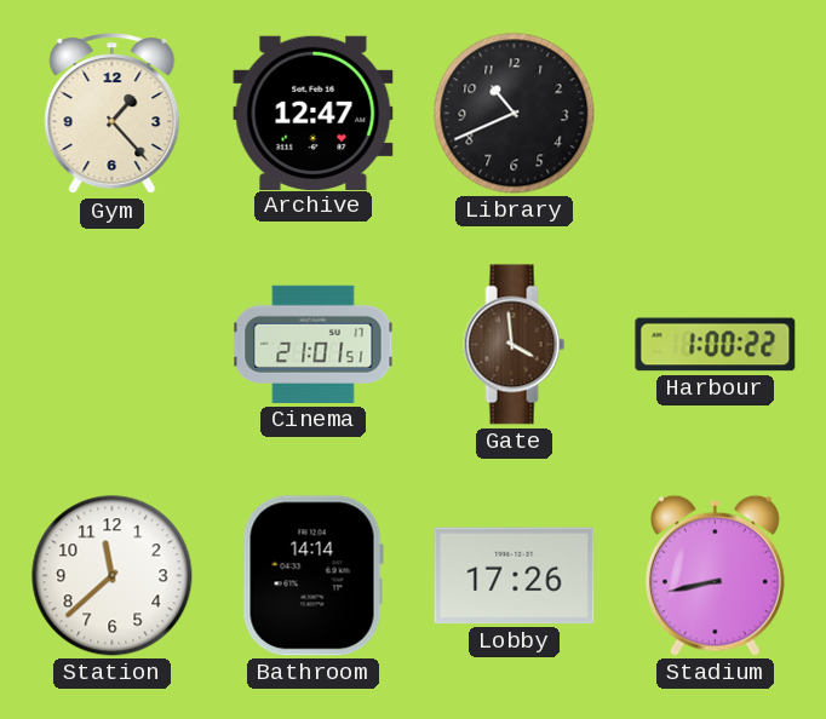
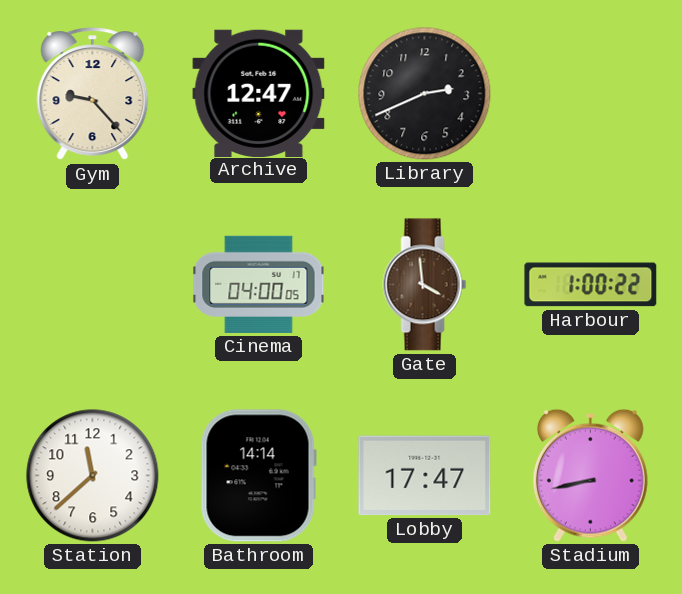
Gym: 1:23 -> 9:23 (93, 94)
Library: 10:41 -> 2:41 (425, 94)
Cinema: 21:01 -> 04:00 (259, 284)
Lobby: 17:26 -> 17:47 (425, 476)
